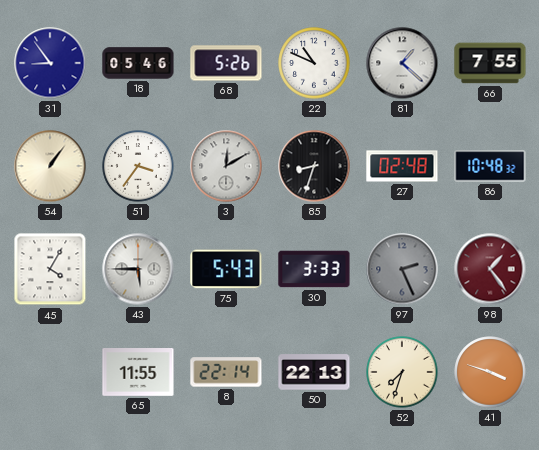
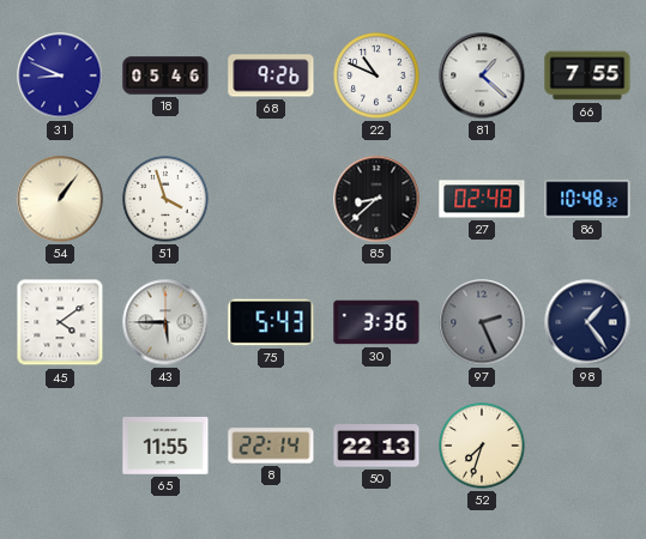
31: 8:54 -> 8:49 (60, 75)
68: 5:26 -> 9:26 (271, 75)
51: 3:36 -> 3:57 (165, 199)
3: 12:10 -> none (226, 166)
85: 8:33 -> 8:38 (376, 199)
45: 4:05 -> 4:09 (60, 322)
30: 3:33 -> 3:36 (376, 322)
98 dial: burgundy -> navy (587, 322)
41: 3:48 -> none (490, 372)
